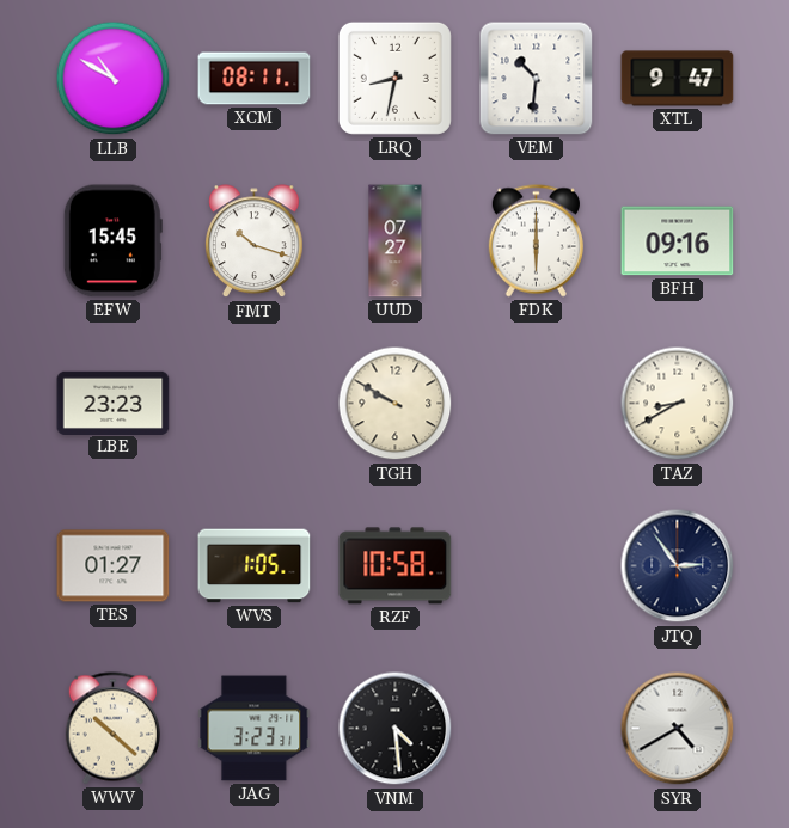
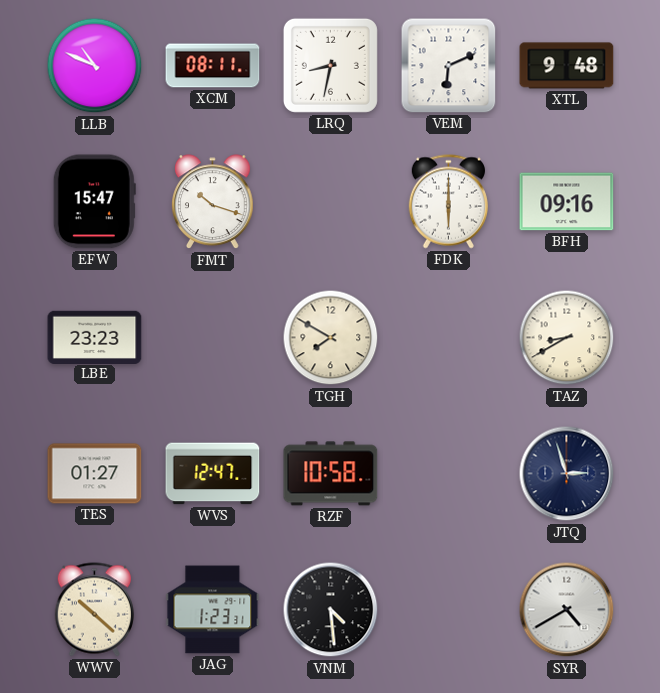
LLB: 10:50 -> 10:49 (95, 66)
VEM: 10:31 -> 6:11 (449, 66)
XTL: 9:47 -> 9:48 (567, 66)
EFW: 15:45 -> 15:47 (94, 202)
UUD: 07:27 -> none (396, 241)
TGH: 9:50 -> 7:50 (331, 338)
WVS: 1:05 -> 12:47 (213, 474)
JTQ: 2:54 -> 2:57 (567, 474)
JAG: 3:23 -> 1:23 (213, 610)
